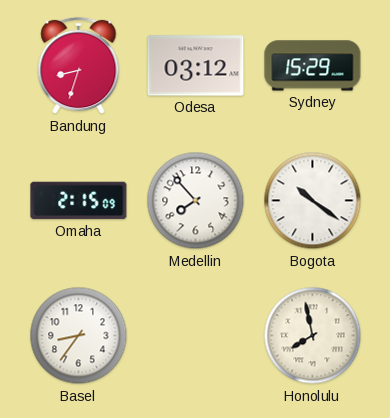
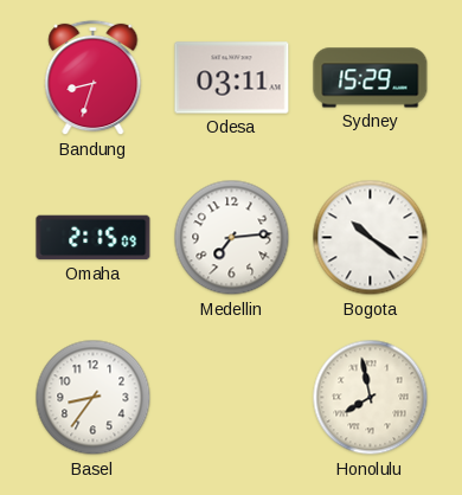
Odesa: 03:12 -> 03:11 (232, 78)
Medellin: 7:53 -> 7:14 (232, 238)
